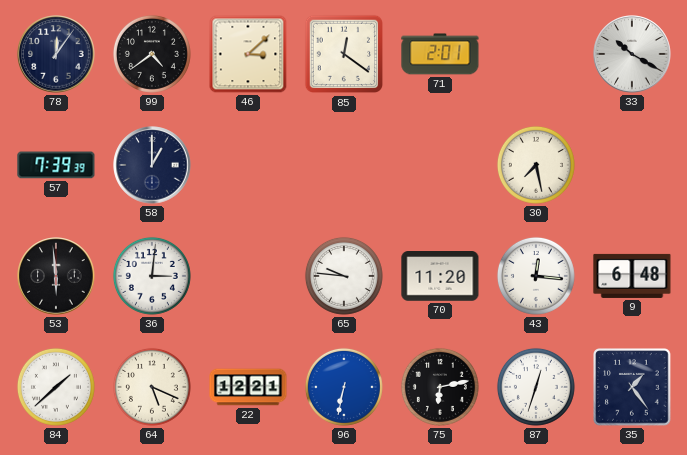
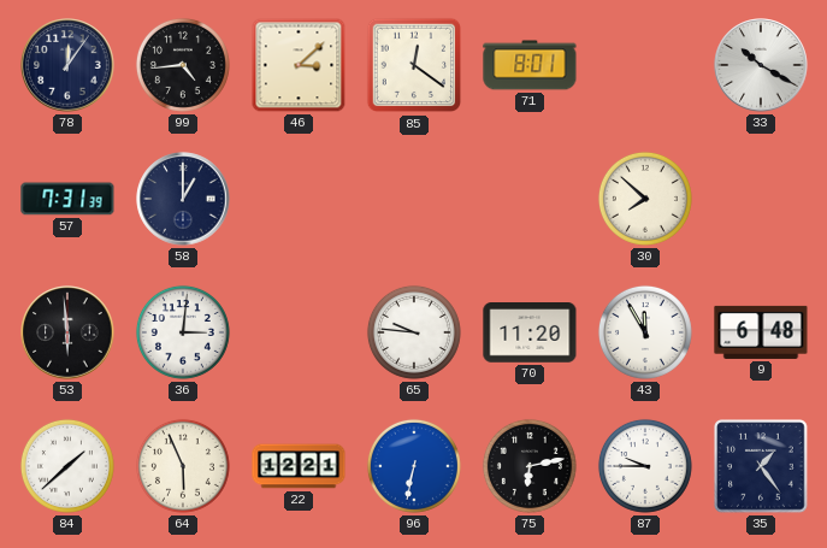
99: 4:39 -> 4:44 (183, 65)
71: 2:01 -> 8:01 (530, 65)
57: 7:39 -> 7:31 (67, 199)
30: 7:28 -> 7:52 (645, 199)
43: 12:16 -> 11:55 (645, 332)
64: 5:19 -> 5:56 (183, 466)
87: 12:33 -> 9:45 (645, 466)
